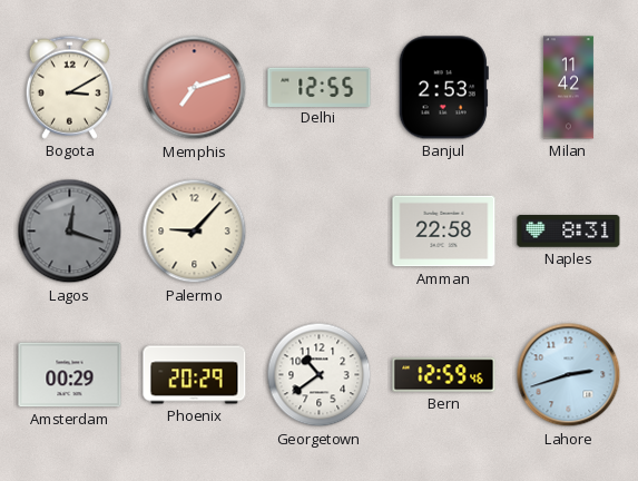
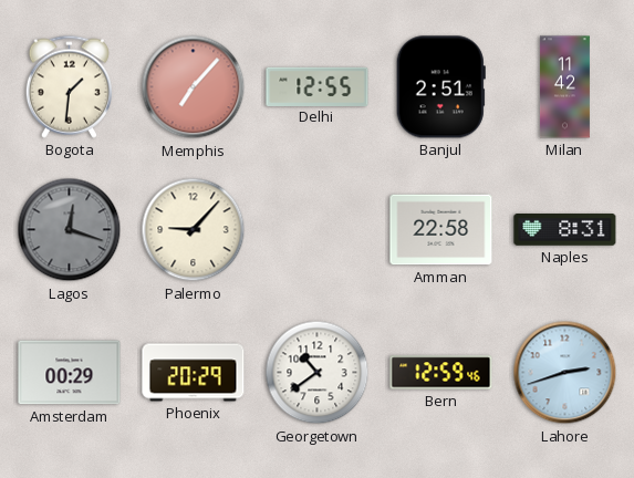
Bogota: 3:10 -> 1:31 (69, 86)
Memphis: 7:12 -> 7:07 (194, 87)
Banjul: 2:53 -> 2:51 (440, 87)
